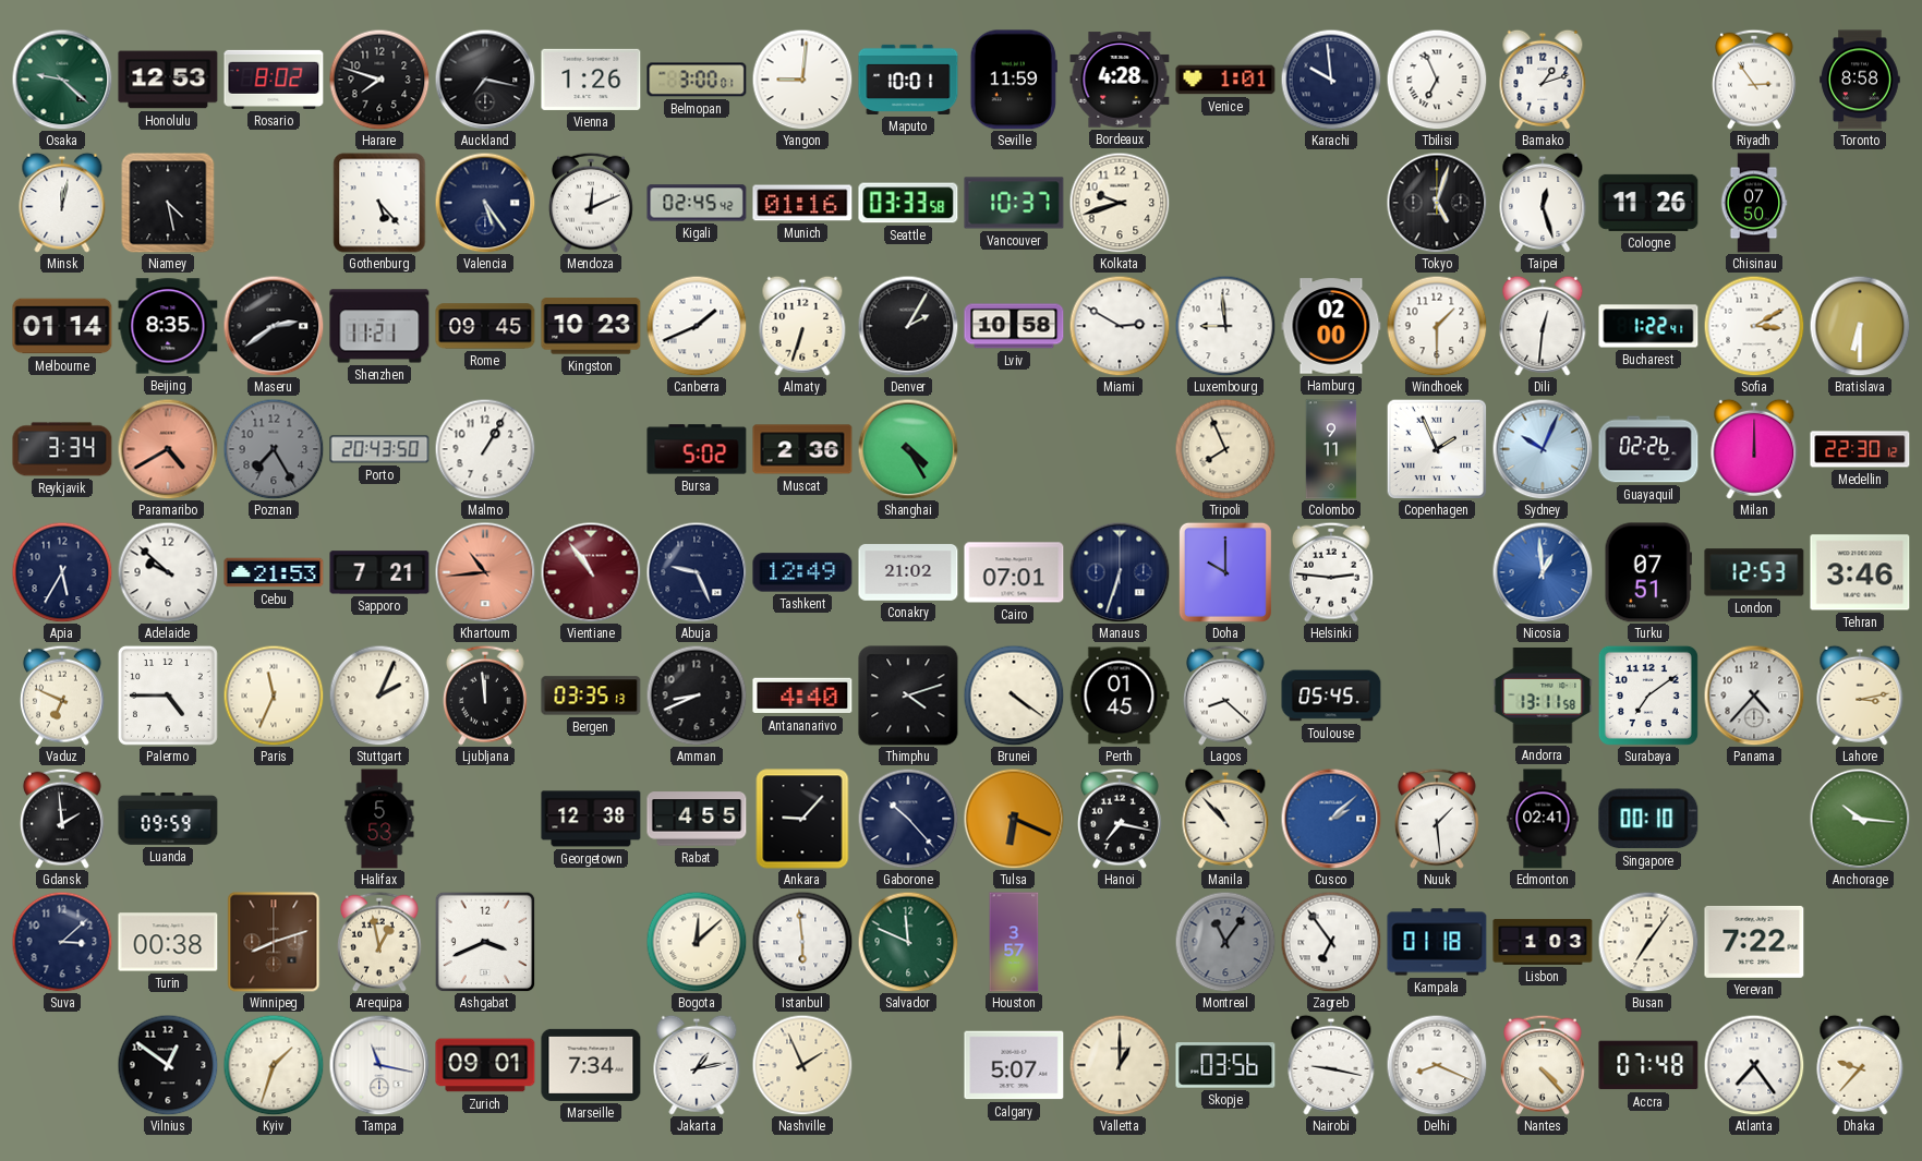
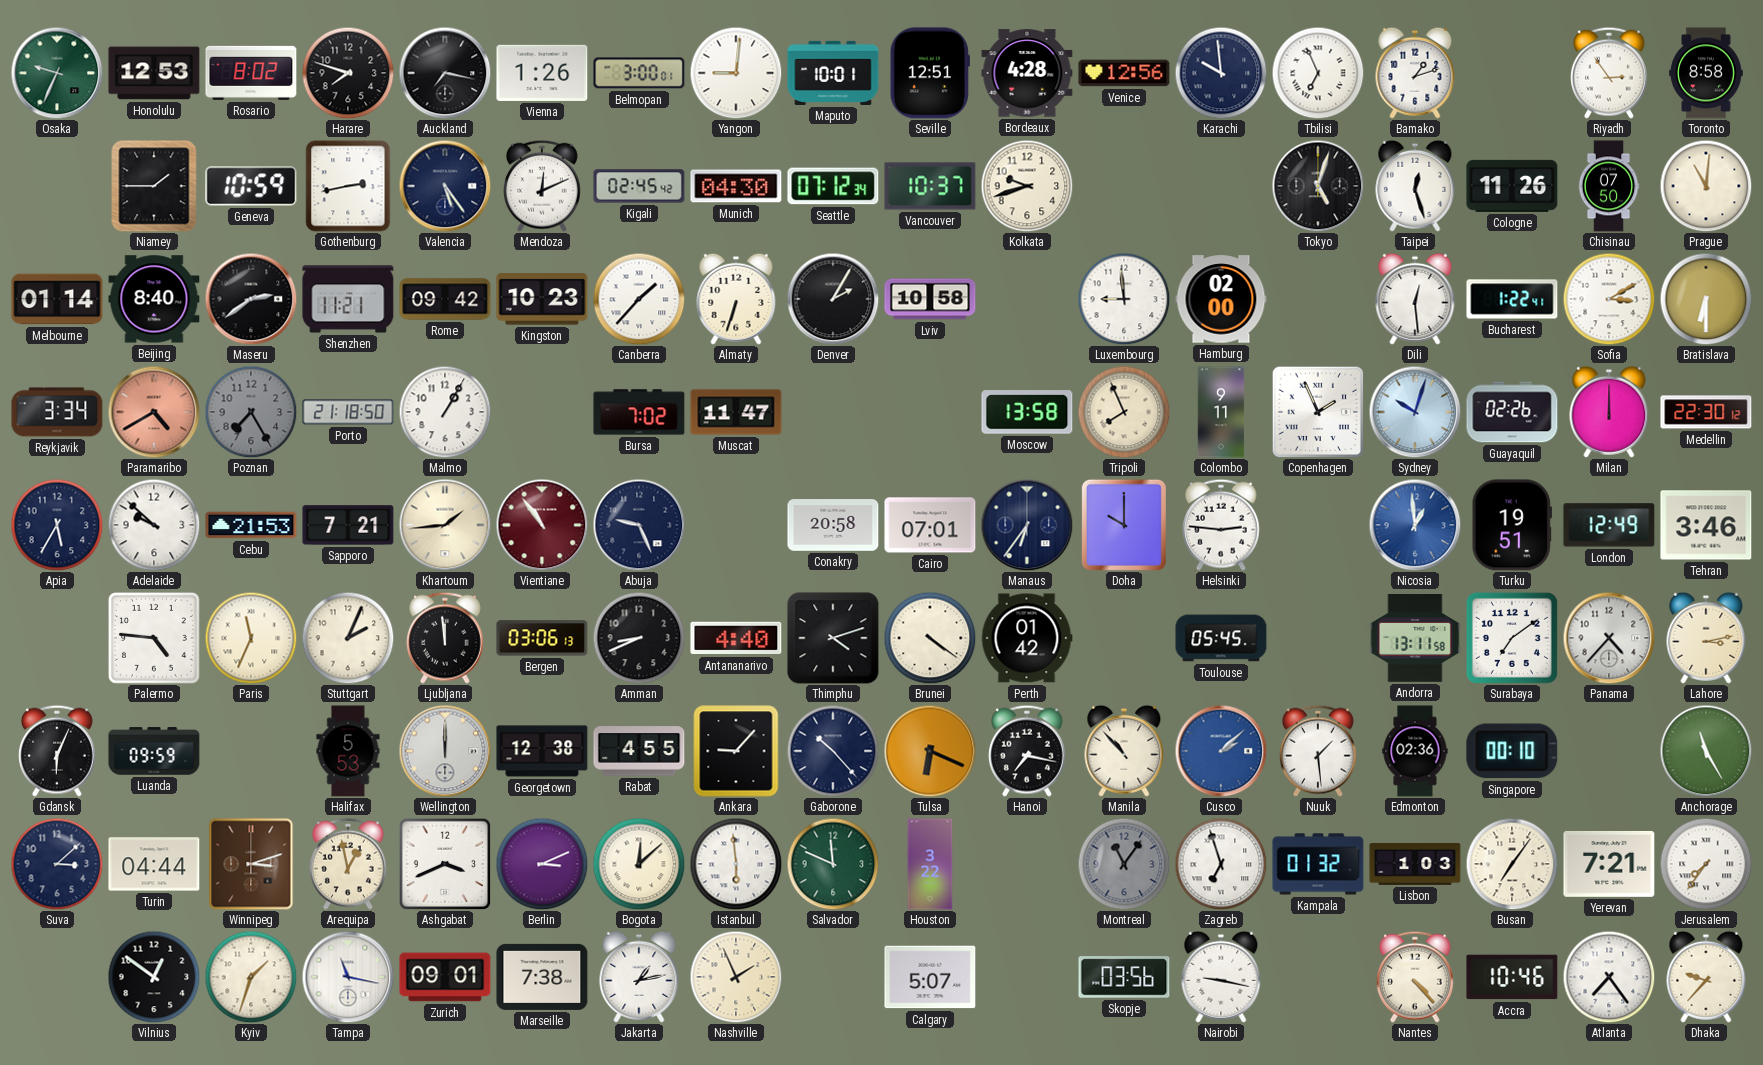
Osaka: 9:22 -> 9:34 (57, 73)
Seville: 11:59 -> 12:51 (930, 73)
Venice: 1:01 -> 12:56 (1124, 73)
Minsk: 12:02 -> none (62, 203)
Niamey: 4:28 -> 1:45 (154, 186)
Geneva: none -> 10:59 (251, 186)
Gothenburg: 5:23 -> 2:43 (348, 186)
Munich: 01:16 -> 04:30 (736, 186)
Seattle: 03:33 -> 07:12 (833, 186)
Prague: none -> 11:01 (1706, 186)
Beijing: 8:35 -> 8:40 (154, 299)
Rome: 09:45 -> 09:42 (445, 299)
Canberra: 1:41 -> 1:37 (639, 299)
Miami: 2:50 -> none (1120, 326)
Windhoek: 1:30 -> none (1437, 326)
Dili: 12:31 -> 12:29 (1415, 299)
Porto: 20:43 -> 21:18 (348, 412)
Bursa: 5:02 -> 7:02 (639, 412)
Muscat: 2:36 -> 11:47 (736, 412)
Shanghai: 4:25 -> none (908, 449)
Moscow: none -> 13:58 (1027, 412)
Sydney: 10:04 -> 10:03 (1415, 412)
Khartoum: 10:44 -> 1:44 (445, 525)
Khartoum dial: salmon -> cream (445, 525)
Tashkent: 12:49 -> none (802, 572)
Conakry: 21:02 -> 20:58 (833, 525)
Manaus: 6:33 -> 6:36 (1027, 525)
Turku: 07:51 -> 19:51 (1512, 525)
London: 12:53 -> 12:49 (1609, 525)
Vaduz: 6:49 -> none (62, 696)
Palermo: 4:45 -> 4:46 (154, 638)
Bergen: 03:35 -> 03:06 (542, 638)
Perth: 01:45 -> 01:42 (1027, 638)
Lagos: 8:22 -> none (1225, 696)
Gdansk: 1:59 -> 6:04 (57, 751)
Wellington: none -> 12:00 (445, 751)
Edmonton: 02:41 -> 02:36 (1415, 751)
Anchorage: 10:16 -> 11:25 (1706, 751)
Turin: 00:38 -> 04:44 (154, 864)
Winnipeg: 8:12 -> 3:12 (251, 864)
Berlin: none -> 3:11 (542, 864)
Houston: 3:57 -> 3:22 (930, 864)
Zagreb: 6:54 -> 6:57 (1221, 864)
Kampala: 01:18 -> 01:32 (1318, 864)
Yerevan: 7:22 -> 7:21 (1609, 864)
Jerusalem: none -> 7:36 (1706, 864)
Marseille: 7:34 -> 7:38 (542, 977)
Valletta: 1:00 -> none (1120, 1065)
Delhi: 8:19 -> none (1437, 1065)
Accra: 07:48 -> 10:46 (1512, 977)
